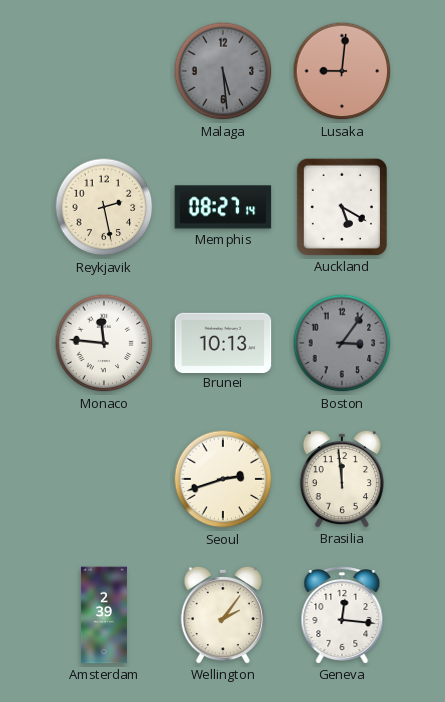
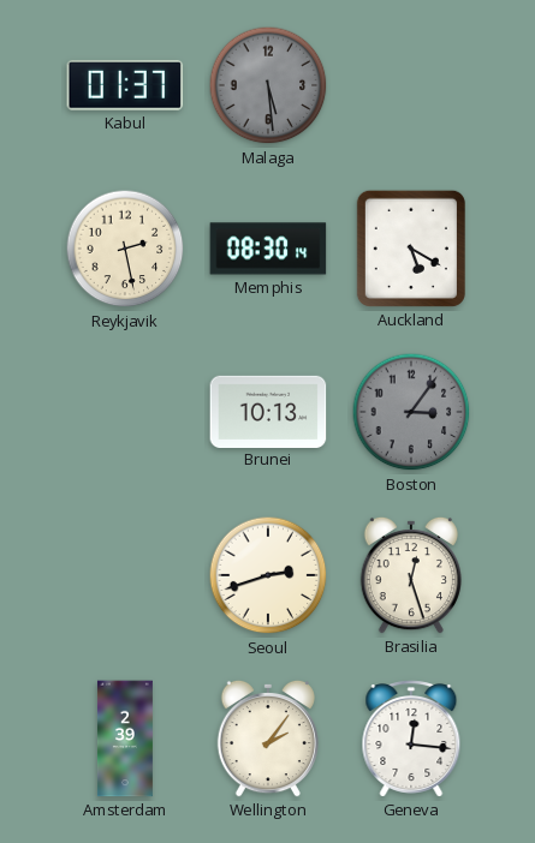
Kabul: none -> 01:37 (125, 85)
Lusaka: 9:01 -> none (342, 71)
Memphis: 08:27 -> 08:30 (268, 249)
Monaco: 11:46 -> none (104, 343)
Brasilia: 11:59 -> 12:27 (410, 575)
